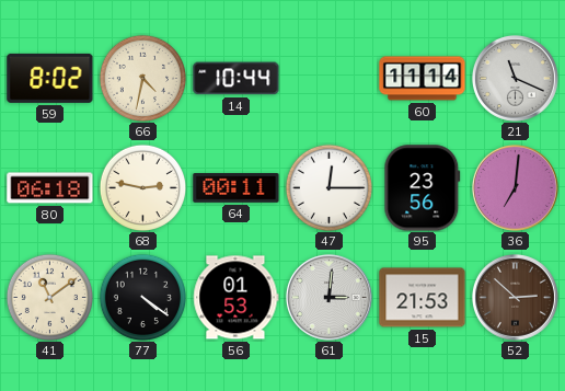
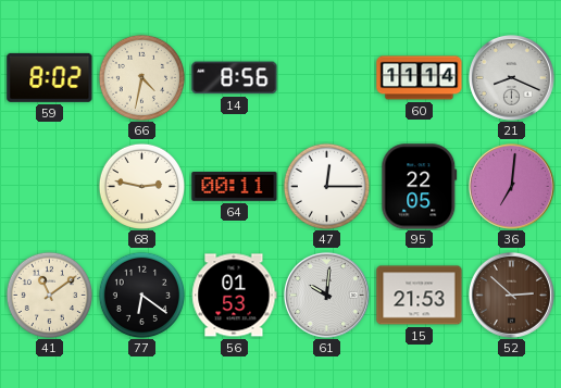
14: 10:44 -> 8:56 (235, 78)
21: 11:19 -> 8:19 (511, 77)
80: 06:18 -> none (50, 188)
95: 23:56 -> 22:05 (420, 187)
77: 4:21 -> 6:21 (141, 295)
61: 3:01 -> 10:01 (326, 295)
